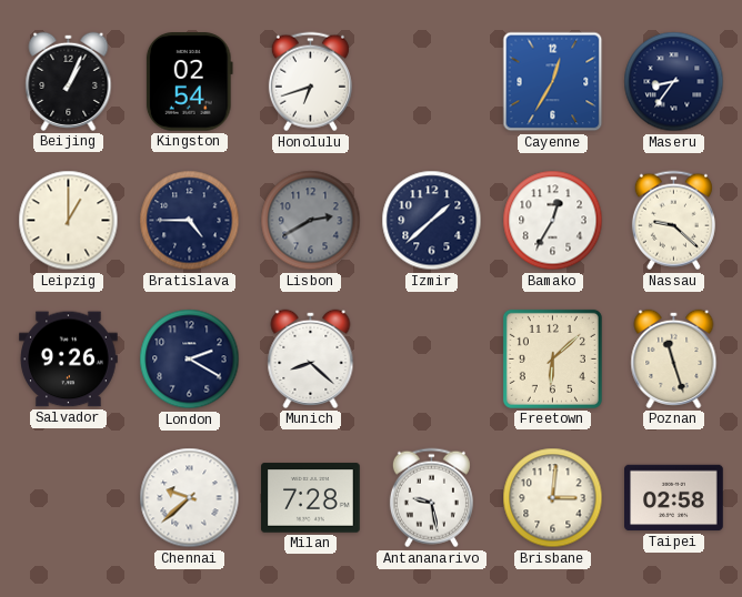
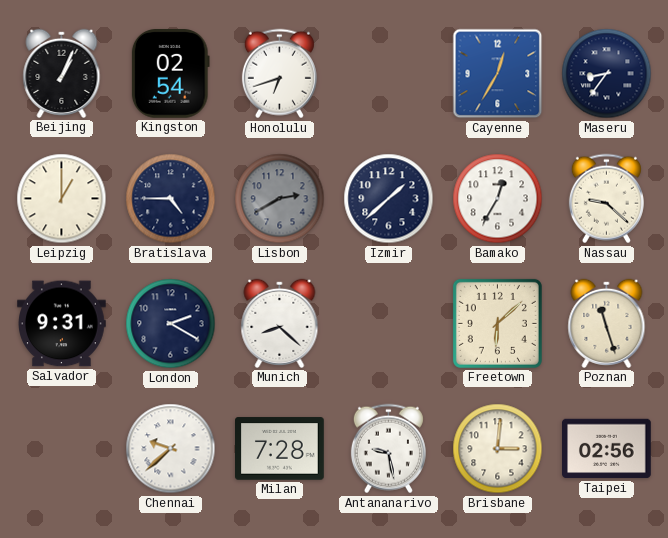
Salvador: 9:26 -> 9:31 (62, 324)
Taipei: 02:58 -> 02:56 (607, 449)
